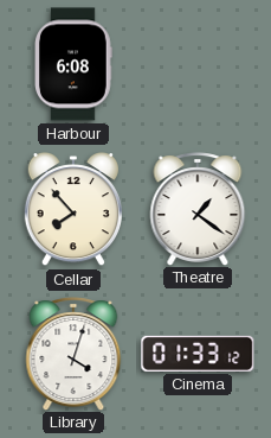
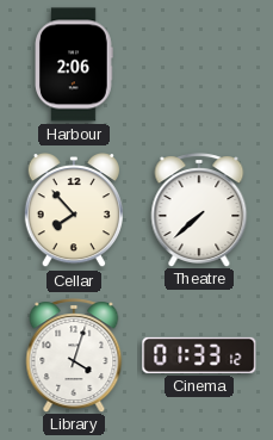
Harbour: 6:08 -> 2:06 (74, 64)
Theatre: 1:21 -> 7:38 (199, 210)
